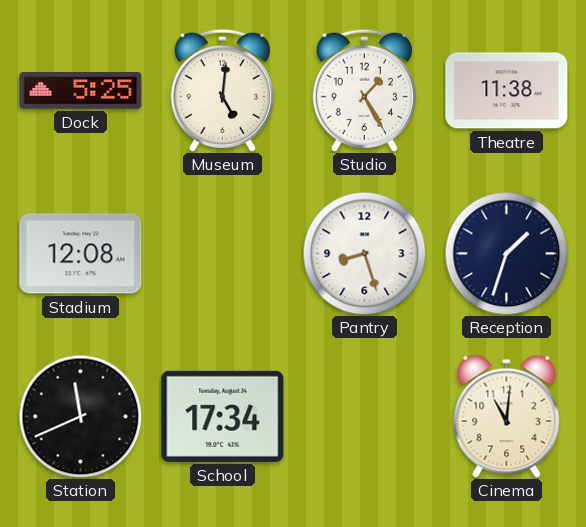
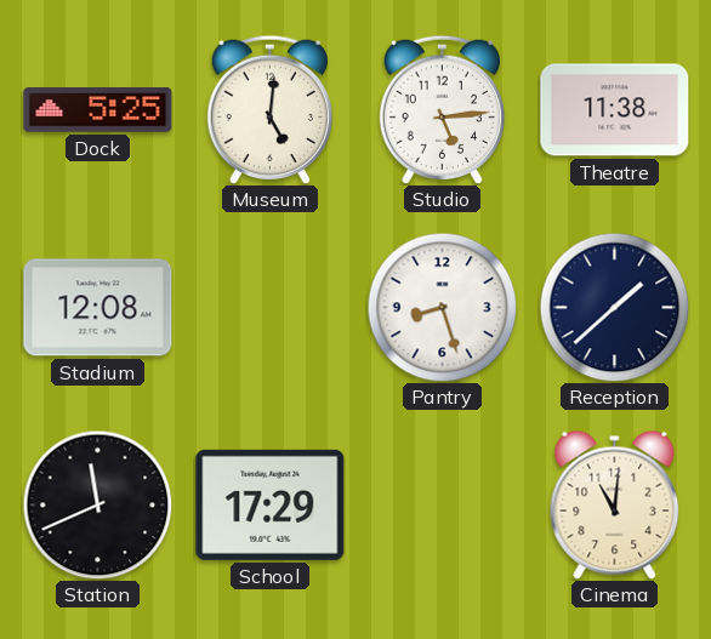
Studio: 1:25 -> 5:14 (442, 109)
Reception: 1:33 -> 1:38 (614, 307)
School: 17:34 -> 17:29 (271, 504)
